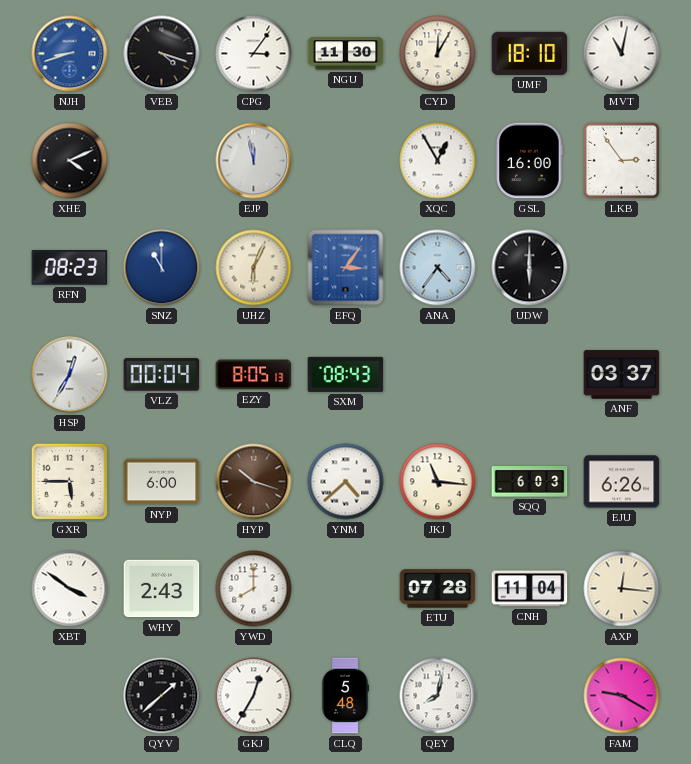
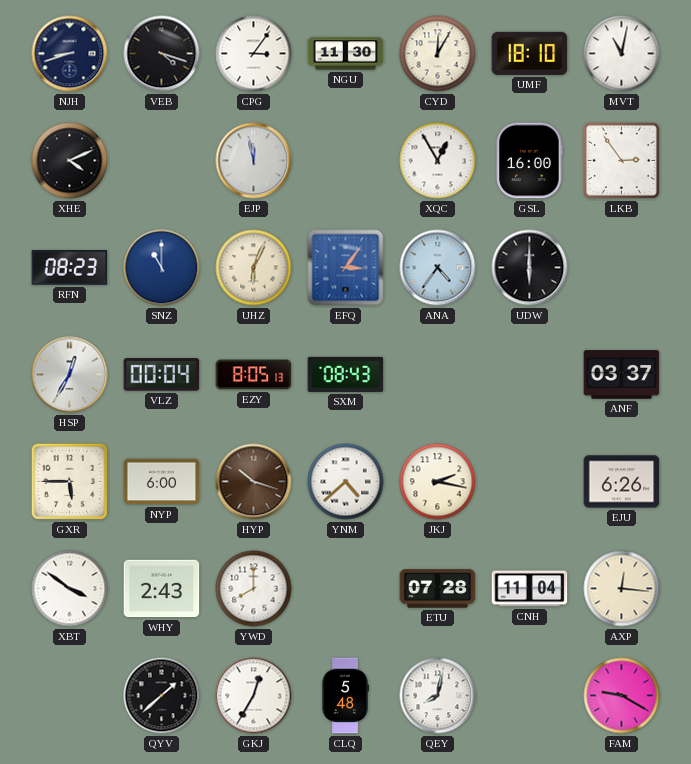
NJH dial: blue -> navy (70, 54)
JKJ: 11:16 -> 2:17 (438, 482)
SQQ: 6:03 -> none (530, 482)
